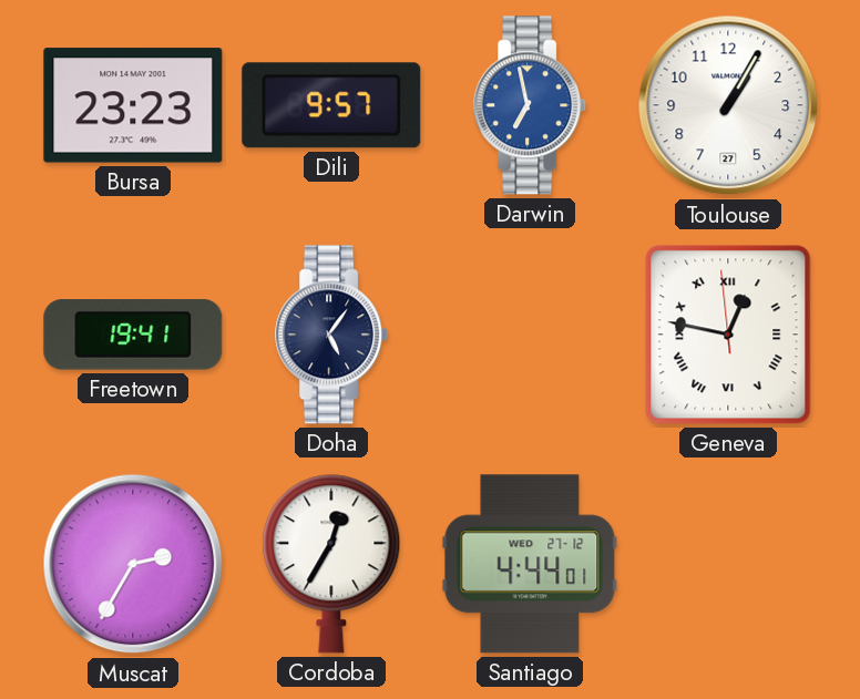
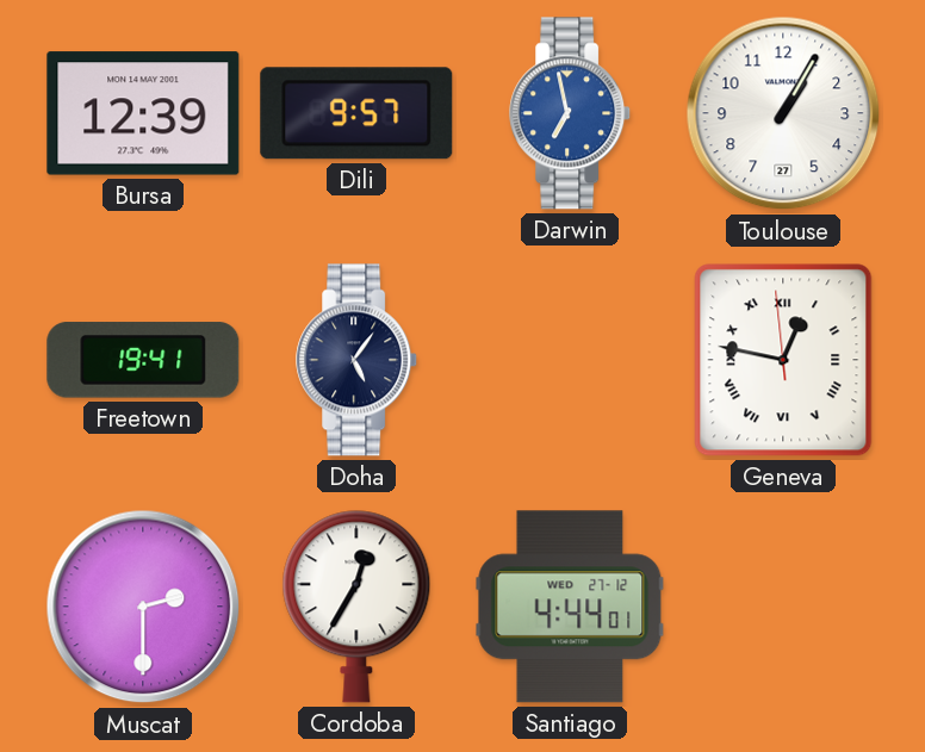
Bursa: 23:23 -> 12:39 (143, 113)
Muscat: 2:35 -> 2:30 (143, 607)
